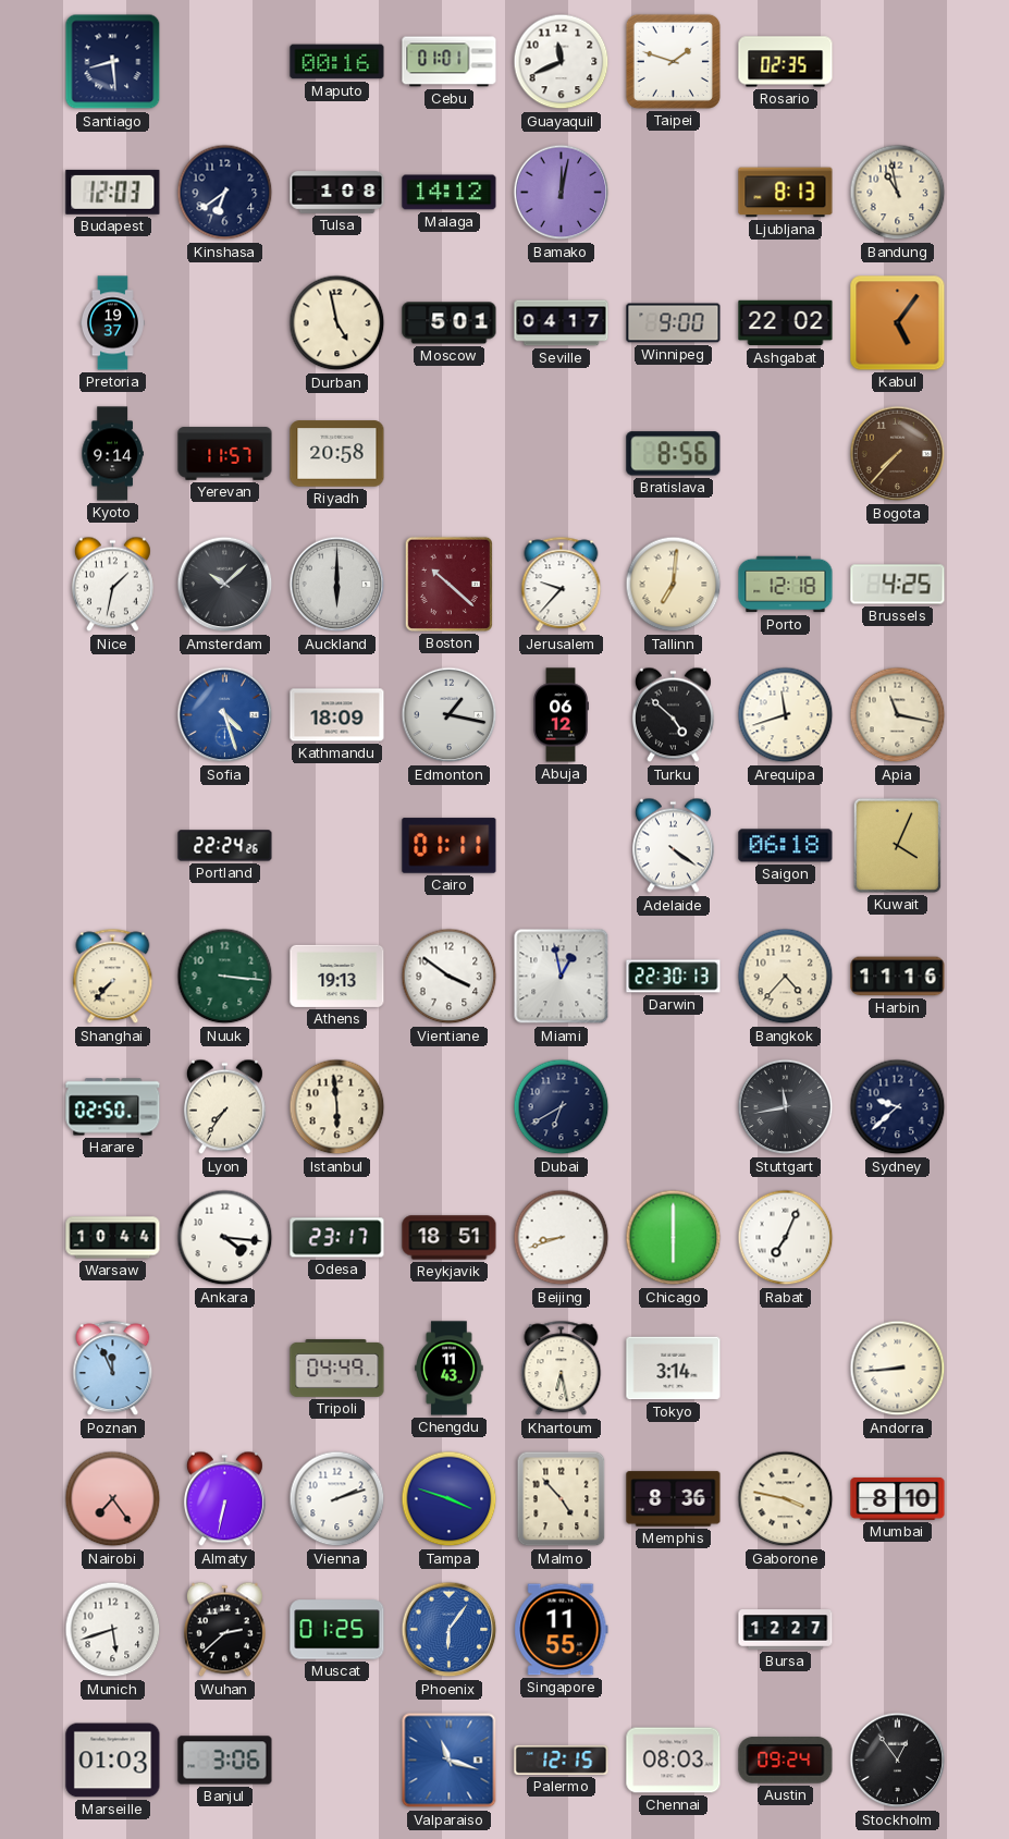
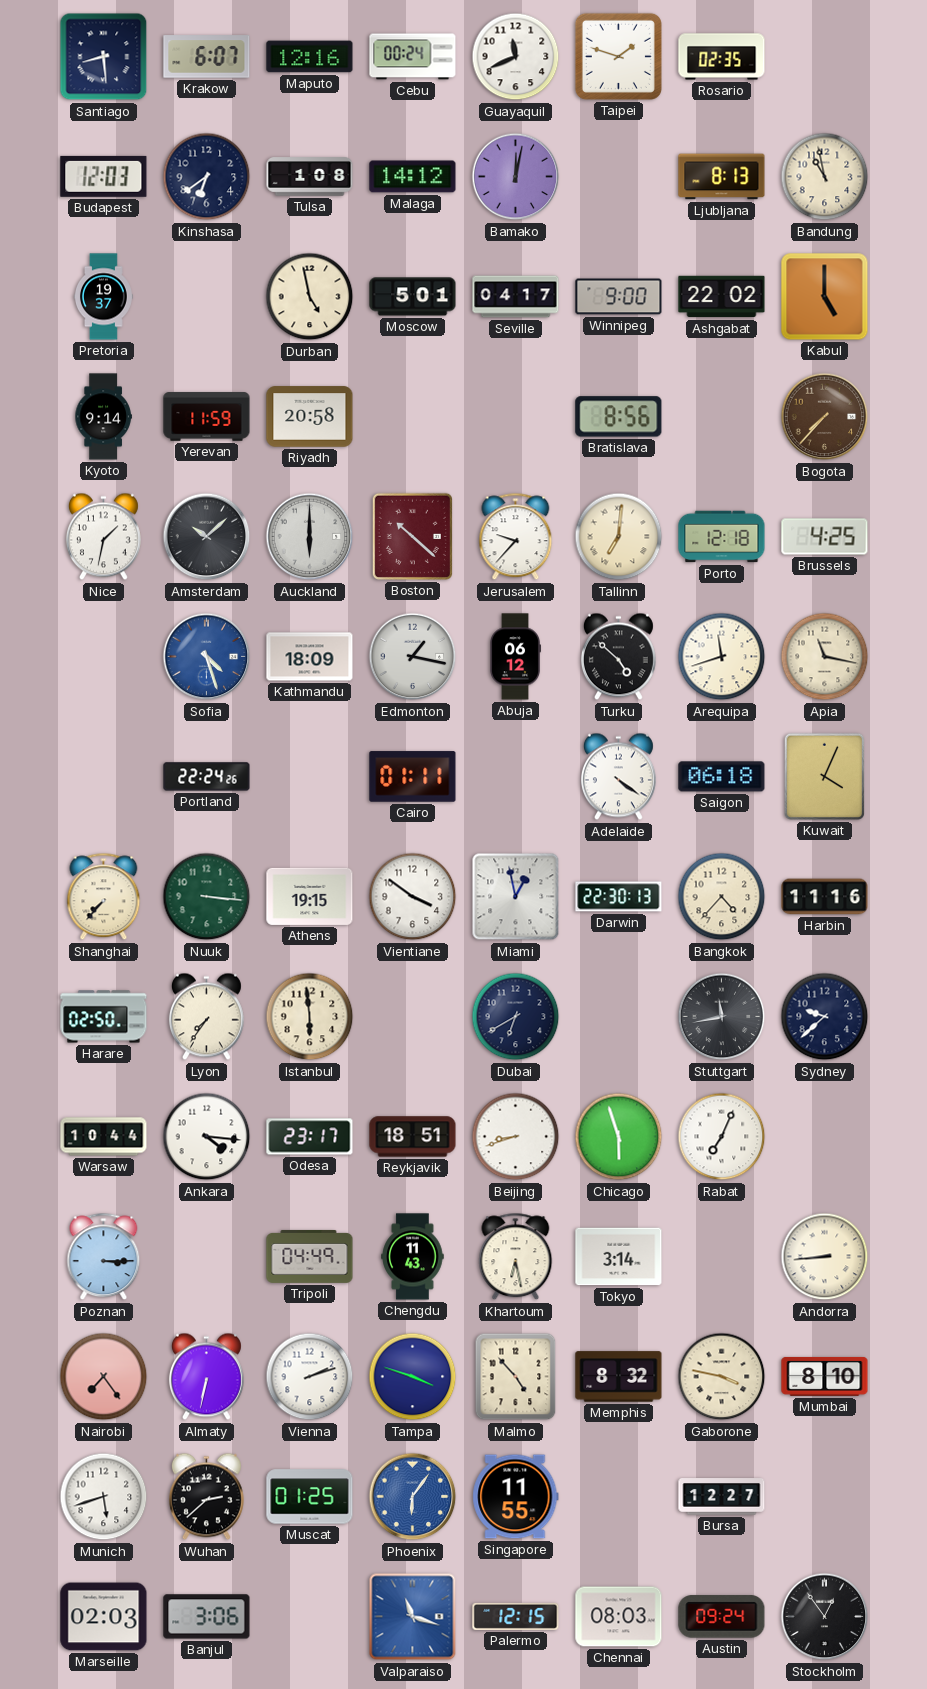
Krakow: none -> 6:07 (207, 57)
Maputo: 00:16 -> 12:16 (310, 57)
Cebu: 01:01 -> 00:24 (413, 57)
Kabul: 5:06 -> 5:00 (825, 297)
Yerevan: 11:57 -> 11:59 (207, 417)
Athens: 19:13 -> 19:15 (310, 896)
Chicago: 6:00 -> 5:57 (619, 1137)
Poznan: 11:56 -> 3:15 (104, 1257)
Memphis: 8:36 -> 8:32 (619, 1377)
Marseille: 01:03 -> 02:03 (104, 1617)
